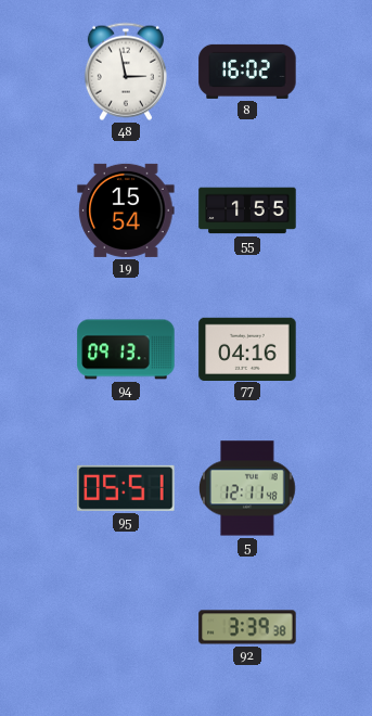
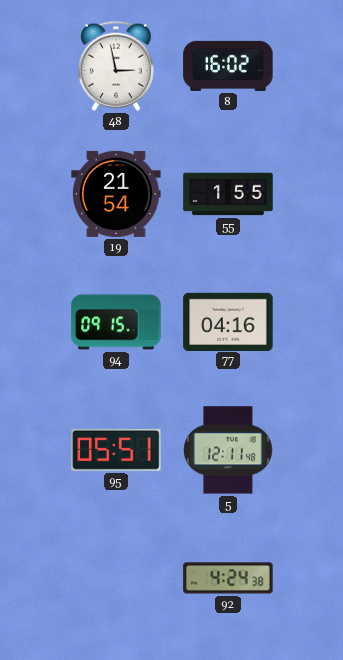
19: 15:54 -> 21:54 (116, 194)
94: 09:13 -> 09:15 (116, 322)
92: 3:39 -> 4:24 (228, 578)
